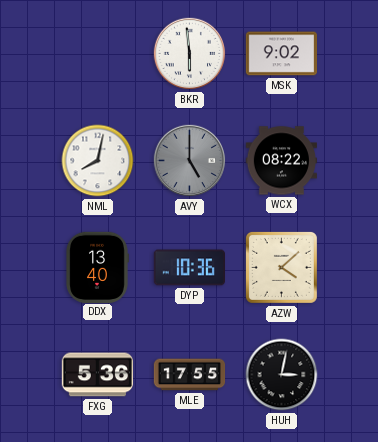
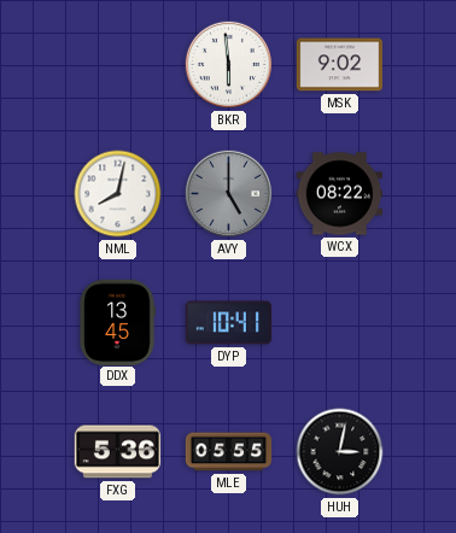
DDX: 13:40 -> 13:45 (117, 322)
DYP: 10:36 -> 10:41 (228, 323)
AZW: 4:08 -> none (281, 267)
MLE: 17:55 -> 05:55 (229, 452)
